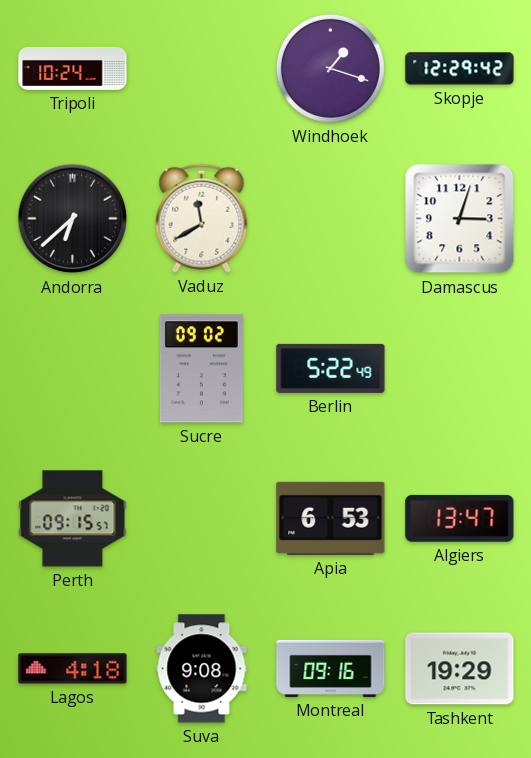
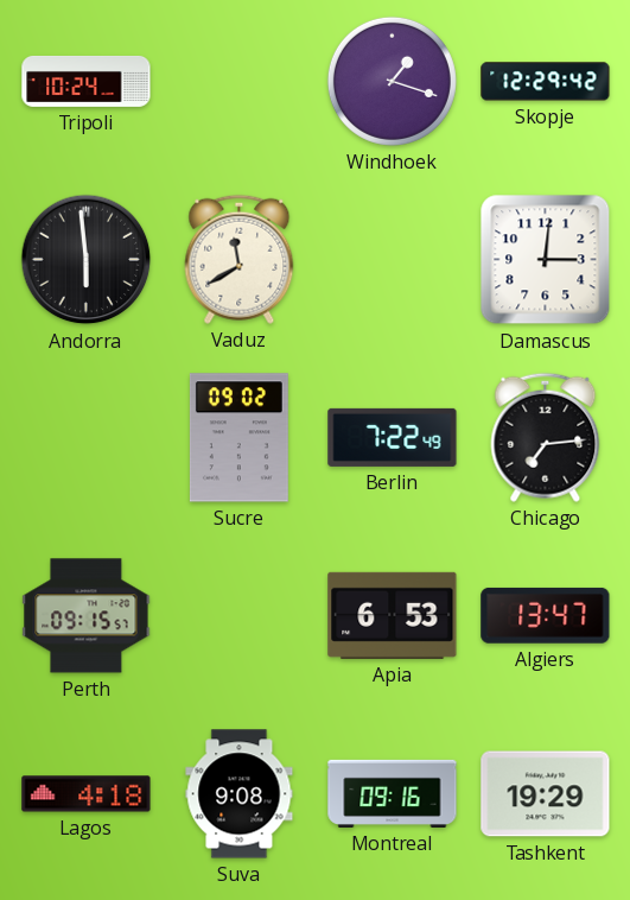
Andorra: 6:38 -> 5:59 (87, 260)
Damascus: 3:03 -> 3:01 (546, 260)
Berlin: 5:22 -> 7:22 (393, 437)
Chicago: none -> 7:14 (546, 437)
